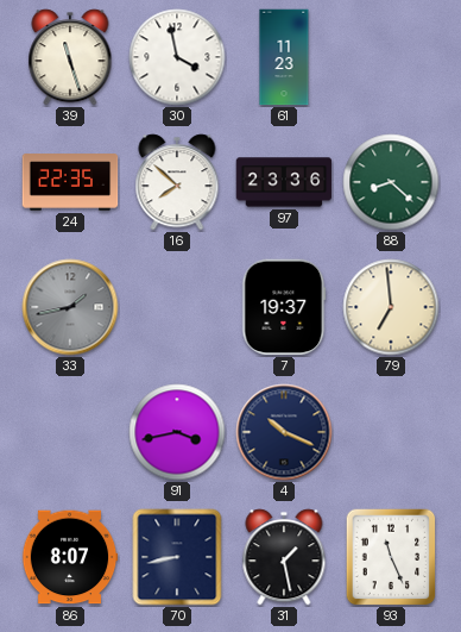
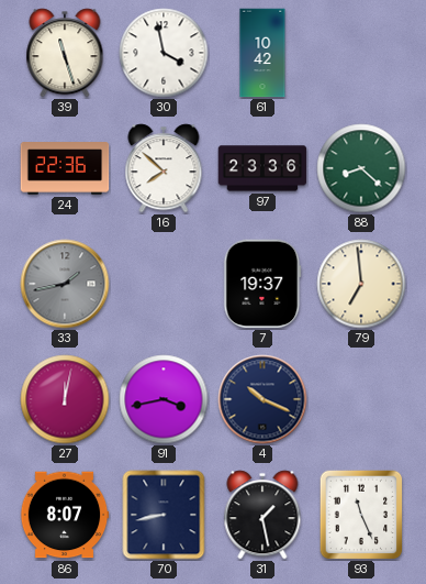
61: 11:23 -> 10:42 (262, 53)
24: 22:35 -> 22:36 (65, 168)
27: none -> 12:02 (65, 399)
